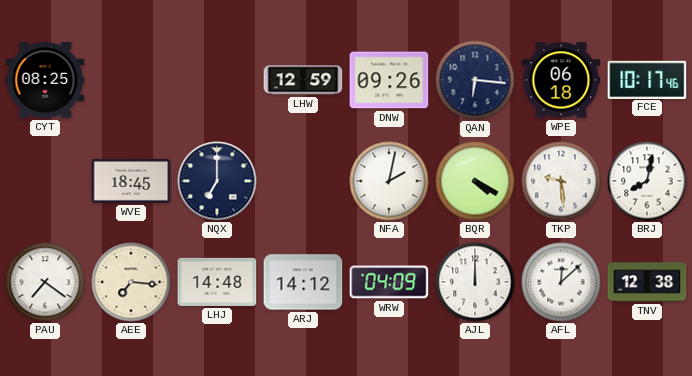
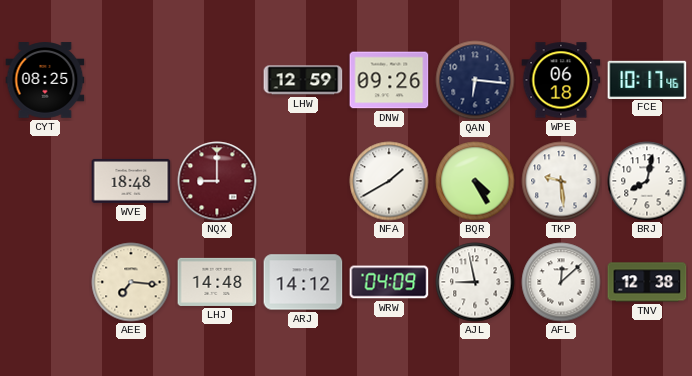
WVE: 18:45 -> 18:48 (131, 181)
NQX: 7:00 -> 9:00 (217, 181)
NQX dial: navy -> burgundy (217, 181)
NFA: 2:02 -> 1:40 (389, 181)
BQR: 4:20 -> 4:25 (475, 181)
PAU: 7:21 -> none (45, 282)
AJL: 12:00 -> 8:58 (475, 282)
